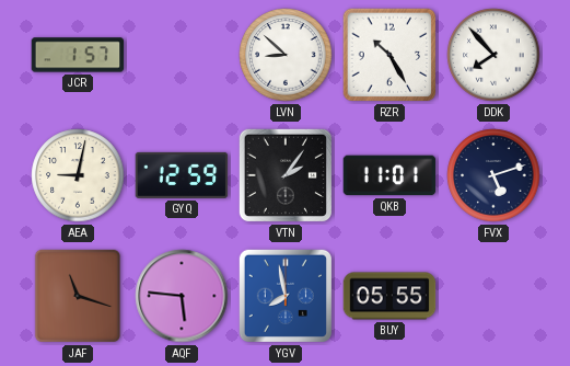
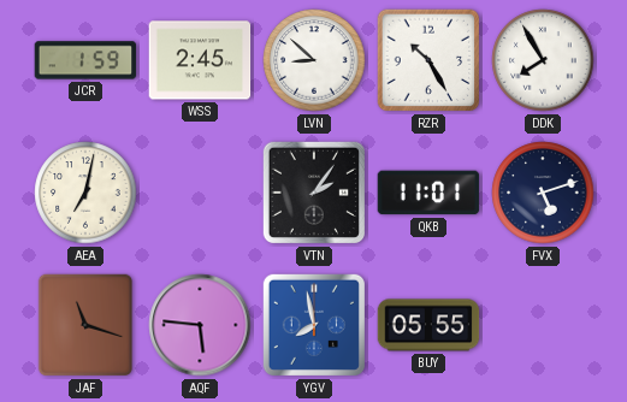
JCR: 1:57 -> 1:59 (85, 60)
WSS: none -> 2:45 (200, 60)
DDK: 7:53 -> 7:55 (543, 60)
AEA: 9:02 -> 7:02 (85, 193)
GYQ: 12:59 -> none (182, 175)
